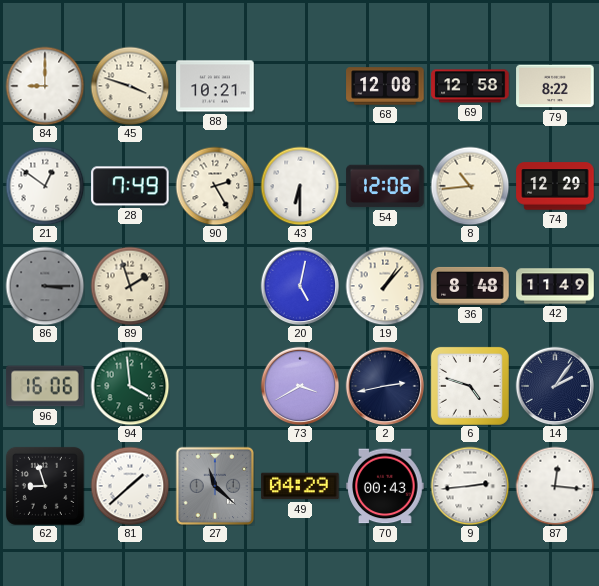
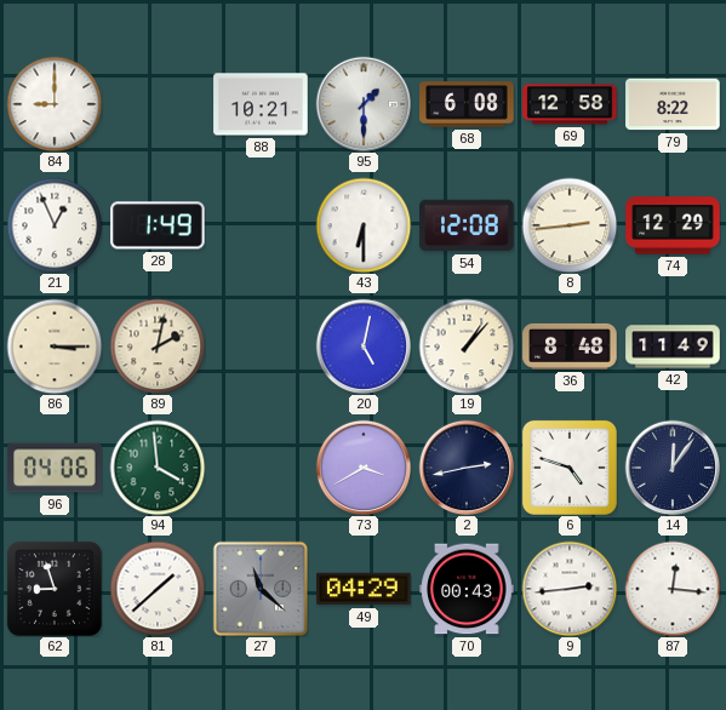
45: 3:48 -> none (130, 86)
95: none -> 1:30 (364, 104)
68: 12:08 -> 6:08 (467, 104)
21: 12:51 -> 12:56 (55, 225)
28: 7:49 -> 1:49 (158, 225)
90: 2:25 -> none (215, 186)
54: 12:06 -> 12:08 (467, 225)
8: 10:44 -> 2:44 (570, 225)
86 dial: grey -> cream (55, 347)
89: 1:57 -> 2:02 (158, 347)
96: 16:06 -> 04:06 (55, 468)
14: 2:06 -> 12:06 (673, 468)
